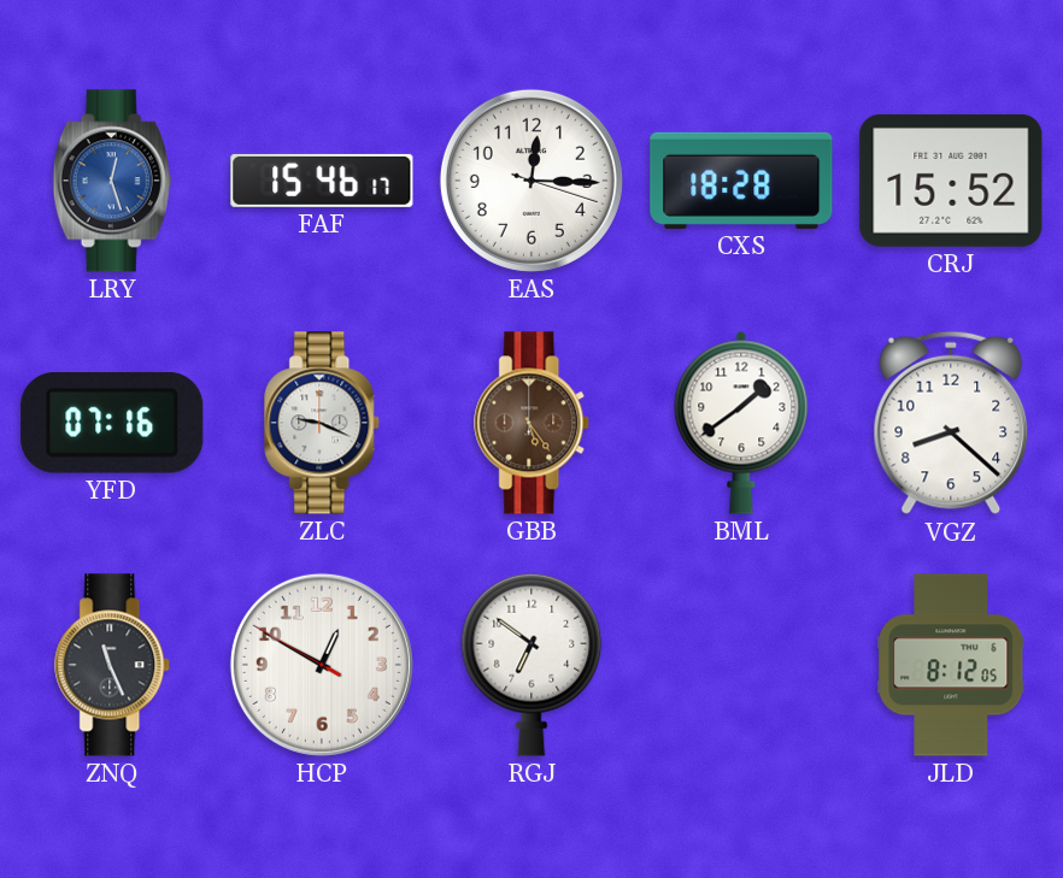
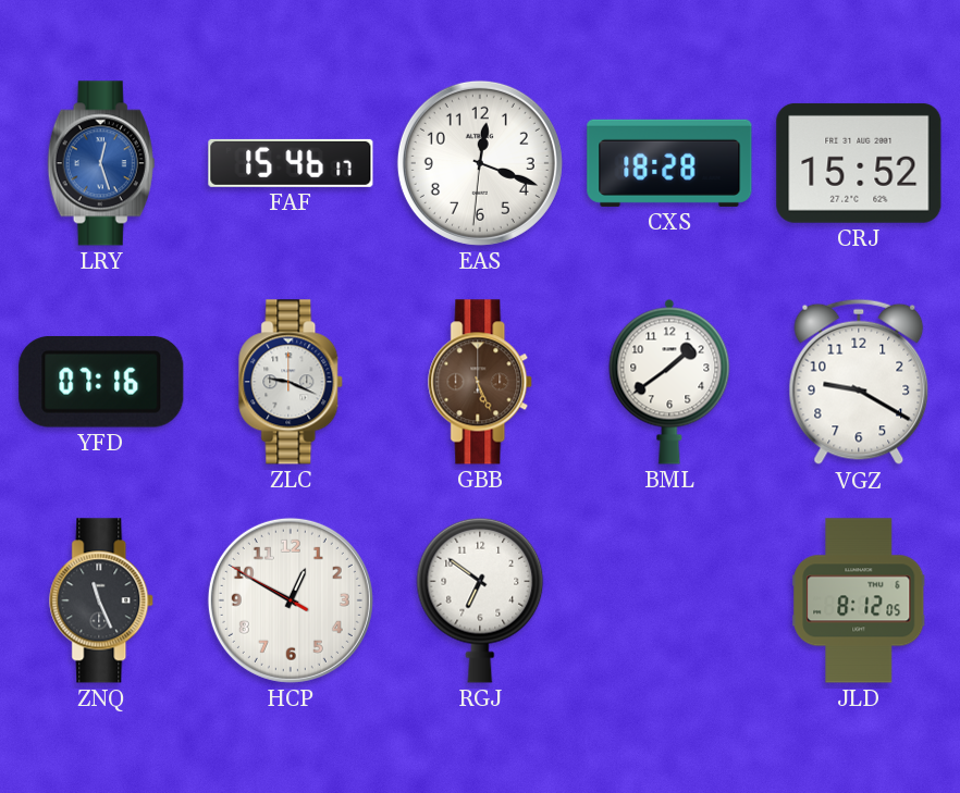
EAS: 12:15 -> 12:18 (480, 163)
GBB: 5:24 -> 5:26 (481, 382)
VGZ: 8:22 -> 9:20 (859, 382)
